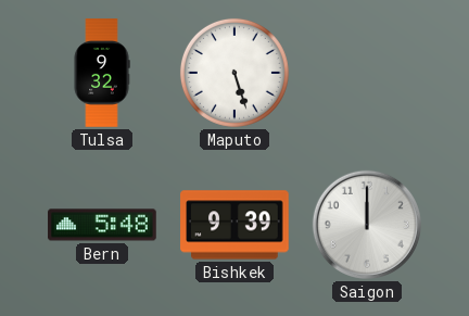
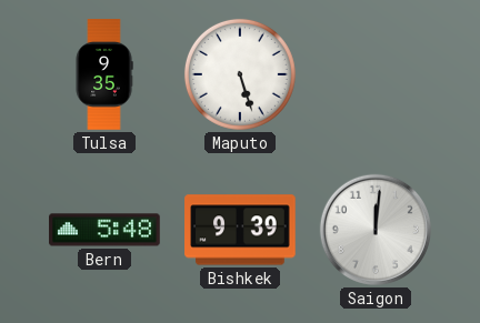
Tulsa: 9:32 -> 9:35 (104, 74)
Saigon: 12:00 -> 12:01 (376, 230)
